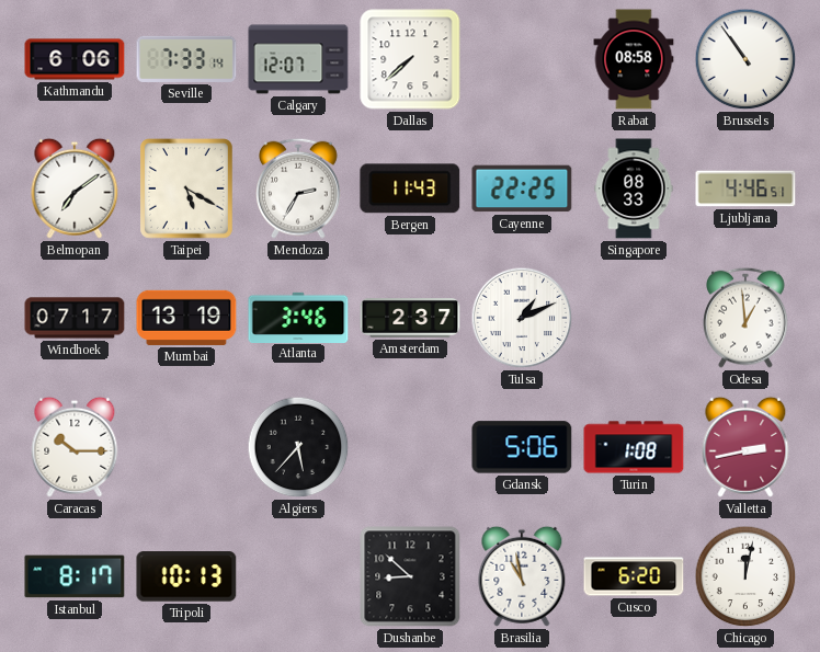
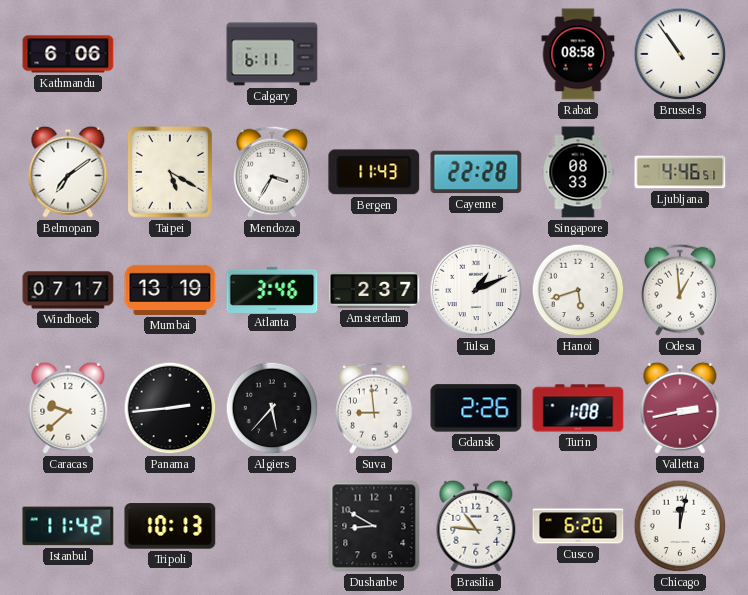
Seville: 7:33 -> none (186, 59)
Calgary: 12:07 -> 6:11 (272, 54)
Dallas: 7:38 -> none (410, 59)
Mendoza: 2:35 -> 3:35 (272, 172)
Cayenne: 22:25 -> 22:28 (476, 172)
Hanoi: none -> 5:42 (578, 290)
Caracas: 10:15 -> 9:38 (68, 408)
Panama: none -> 2:44 (170, 408)
Suva: none -> 8:59 (374, 408)
Gdansk: 5:06 -> 2:26 (476, 408)
Istanbul: 8:17 -> 11:42 (68, 526)
Dushanbe: 8:52 -> 8:50 (374, 526)
Brasilia: 10:58 -> 10:46 (476, 526)
